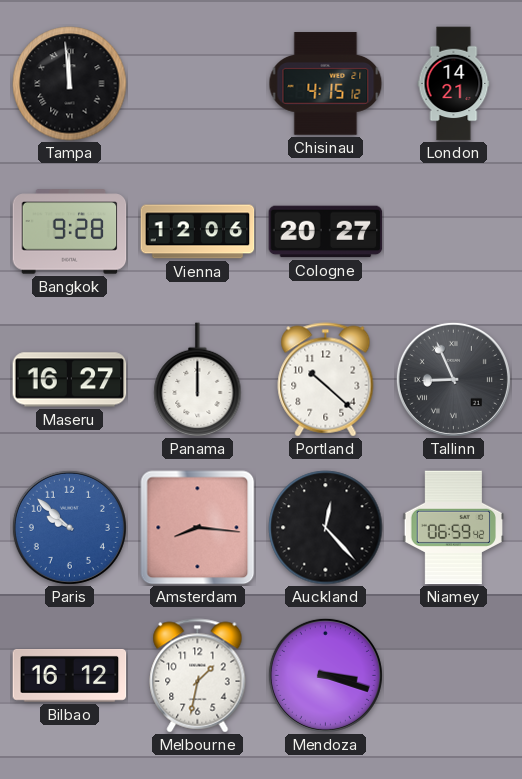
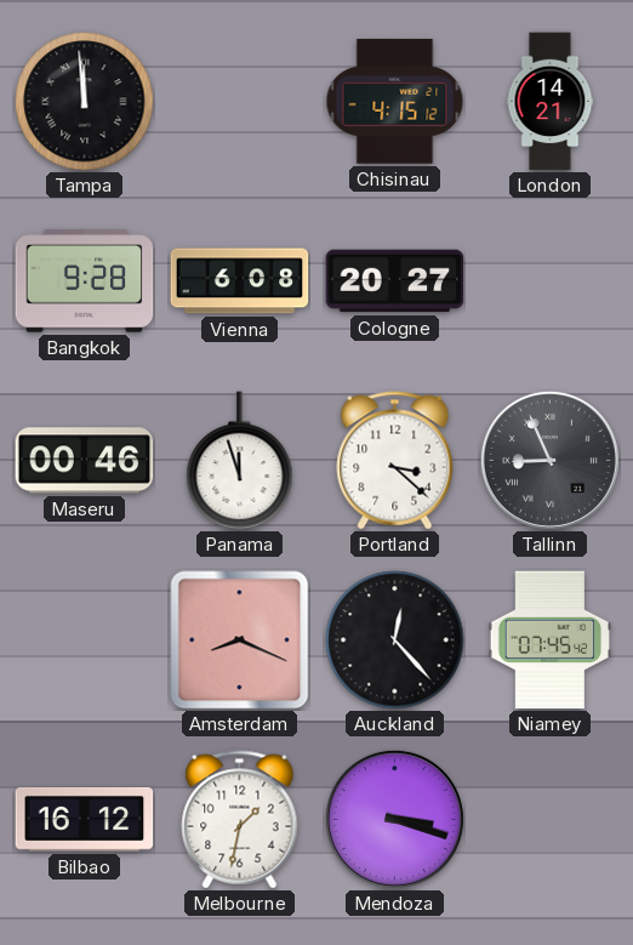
Vienna: 12:06 -> 6:08 (240, 281)
Maseru: 16:27 -> 00:46 (85, 461)
Panama: 12:00 -> 11:57 (240, 461)
Portland: 10:22 -> 3:22 (395, 461)
Paris: 9:52 -> none (69, 527)
Amsterdam: 8:16 -> 8:19 (240, 641)
Niamey: 06:59 -> 07:45 (549, 641)
